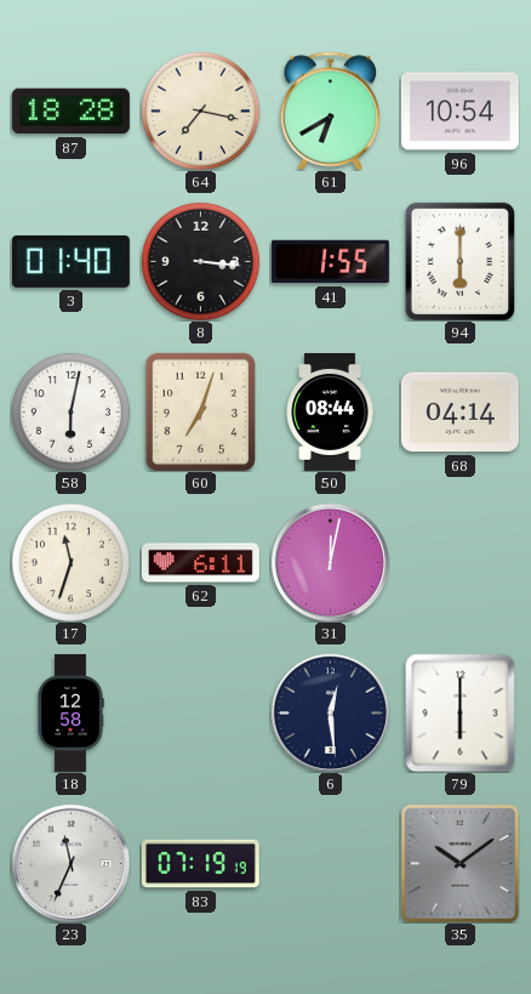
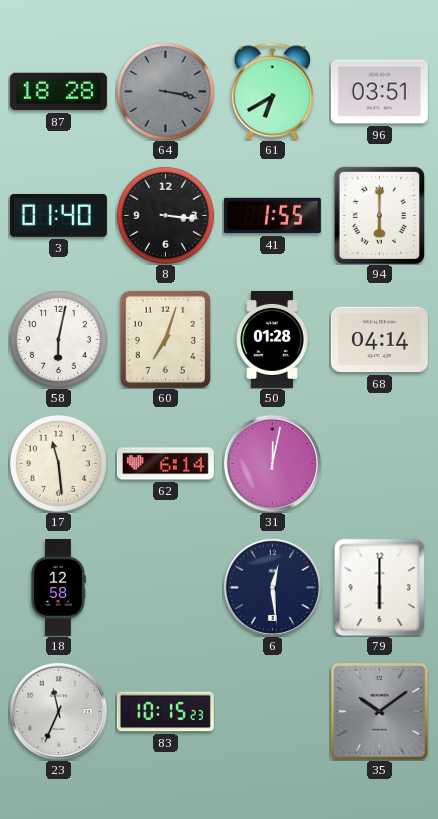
64: 7:17 -> 3:17 (165, 91)
64 dial: cream -> grey (165, 91)
96: 10:54 -> 03:51 (379, 92)
50: 08:44 -> 01:28 (272, 339)
17: 11:33 -> 11:29 (58, 463)
62: 6:11 -> 6:14 (165, 464)
83: 07:19 -> 10:15 (165, 712)
